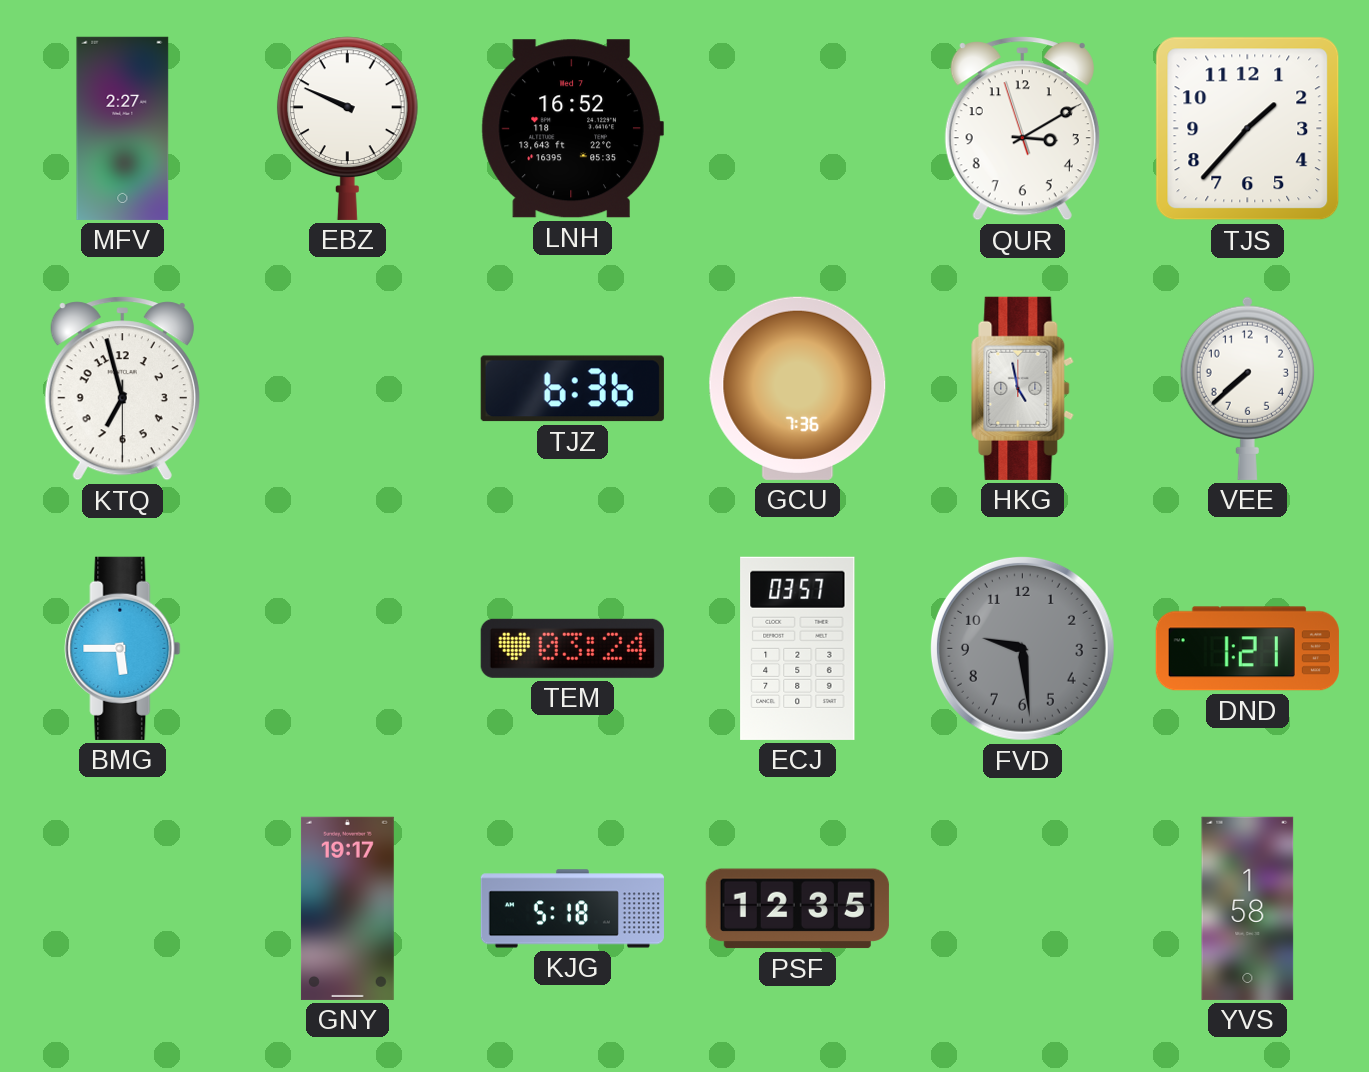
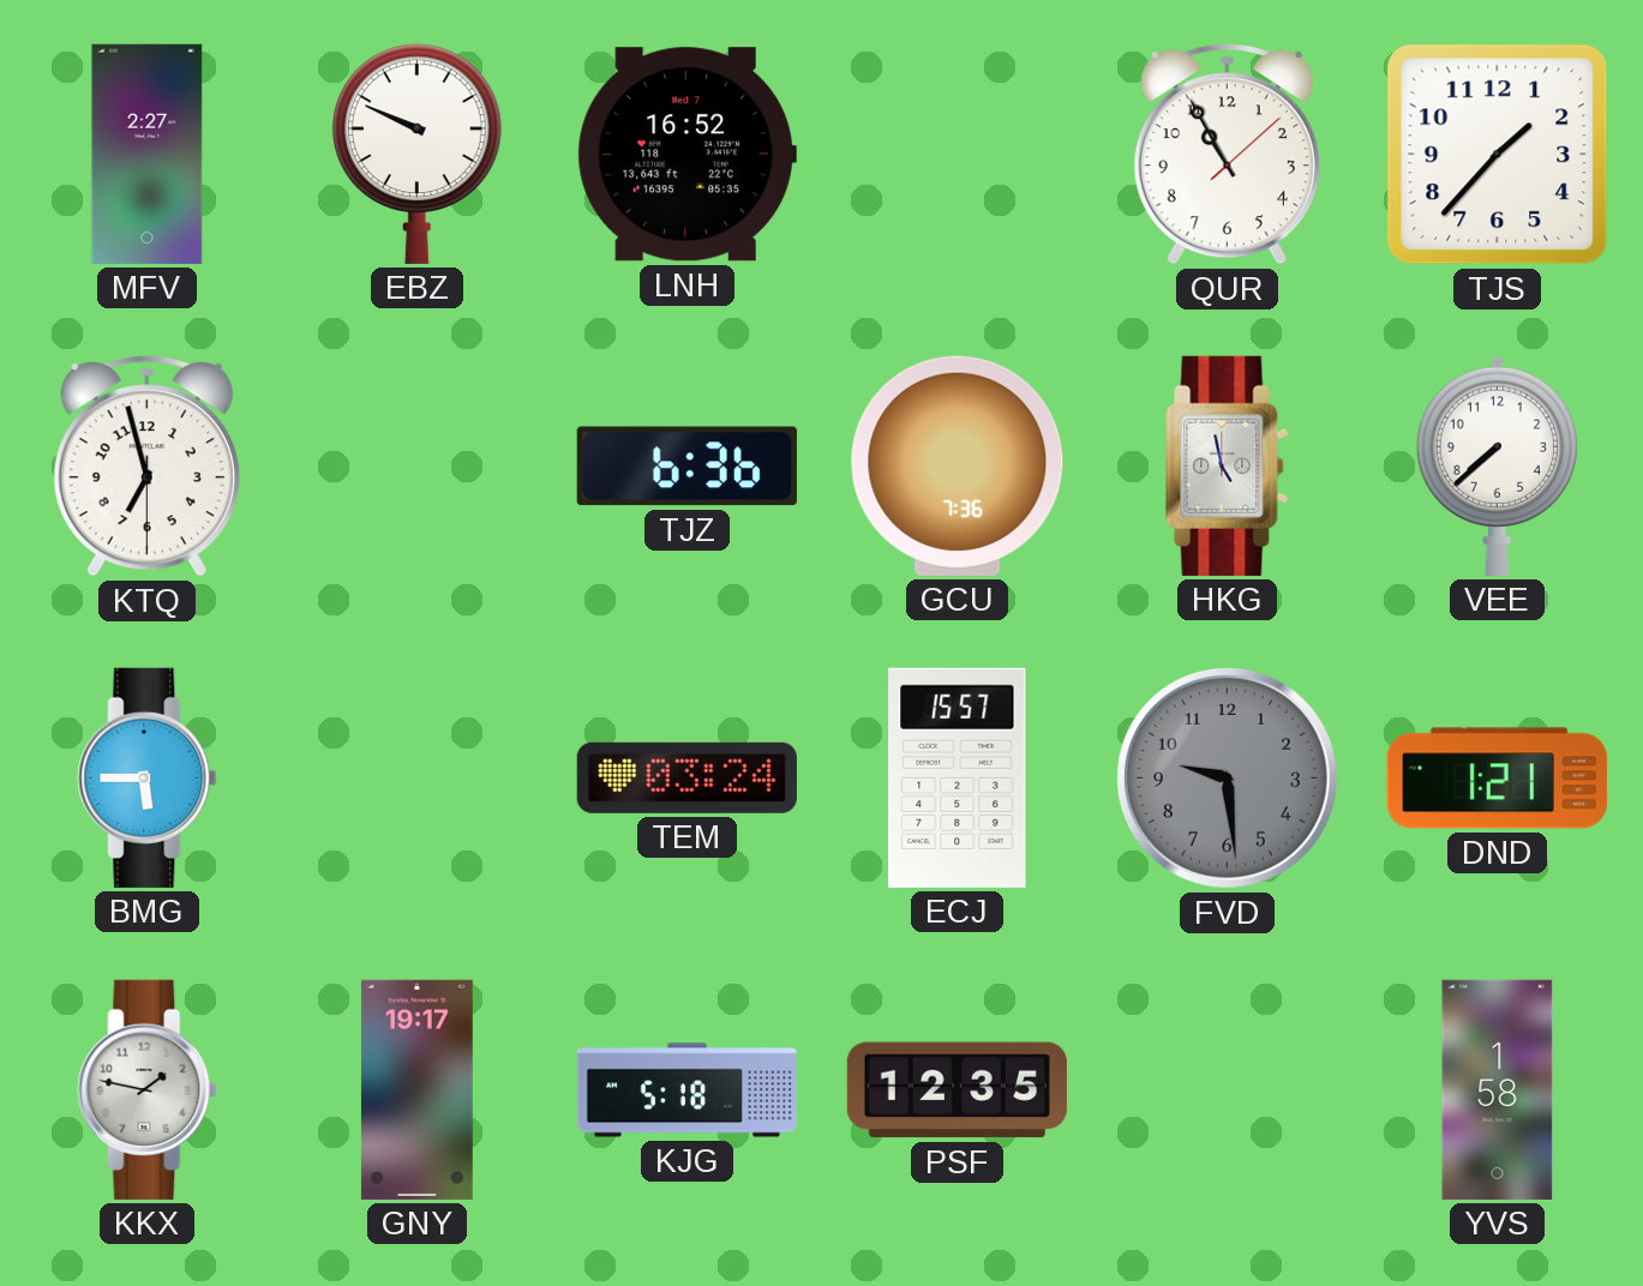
QUR: 3:09 -> 10:55 (1227, 155)
ECJ: 03:57 -> 15:57 (958, 777)
KKX: none -> 1:47 (148, 1089)
